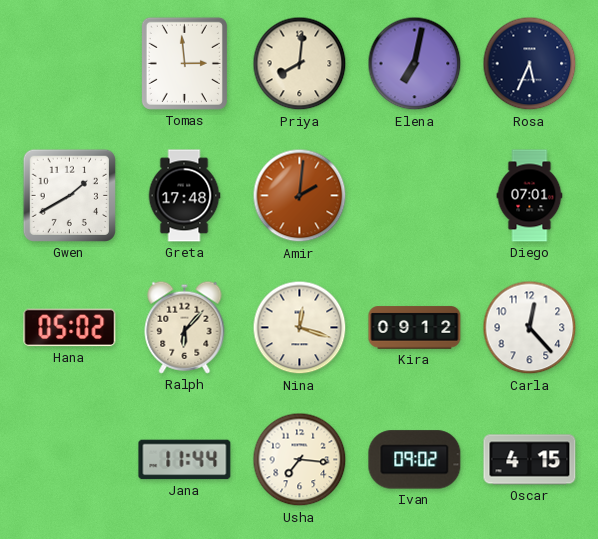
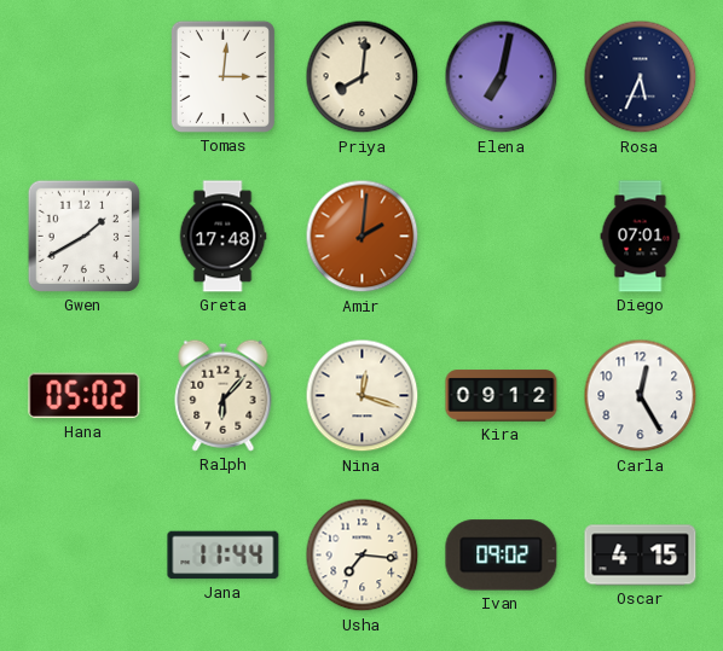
Tomas: 2:59 -> 3:01 (222, 76)
Carla: 12:23 -> 12:25 (641, 396)
